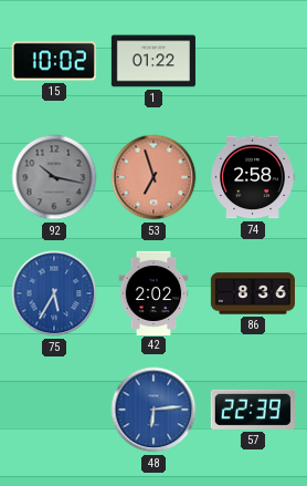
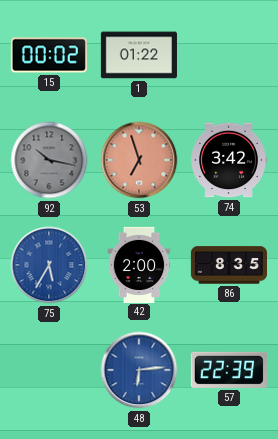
15: 10:02 -> 00:02 (49, 55)
74: 2:58 -> 3:42 (229, 160)
42: 2:02 -> 2:00 (139, 264)
86: 8:36 -> 8:35 (228, 265)
